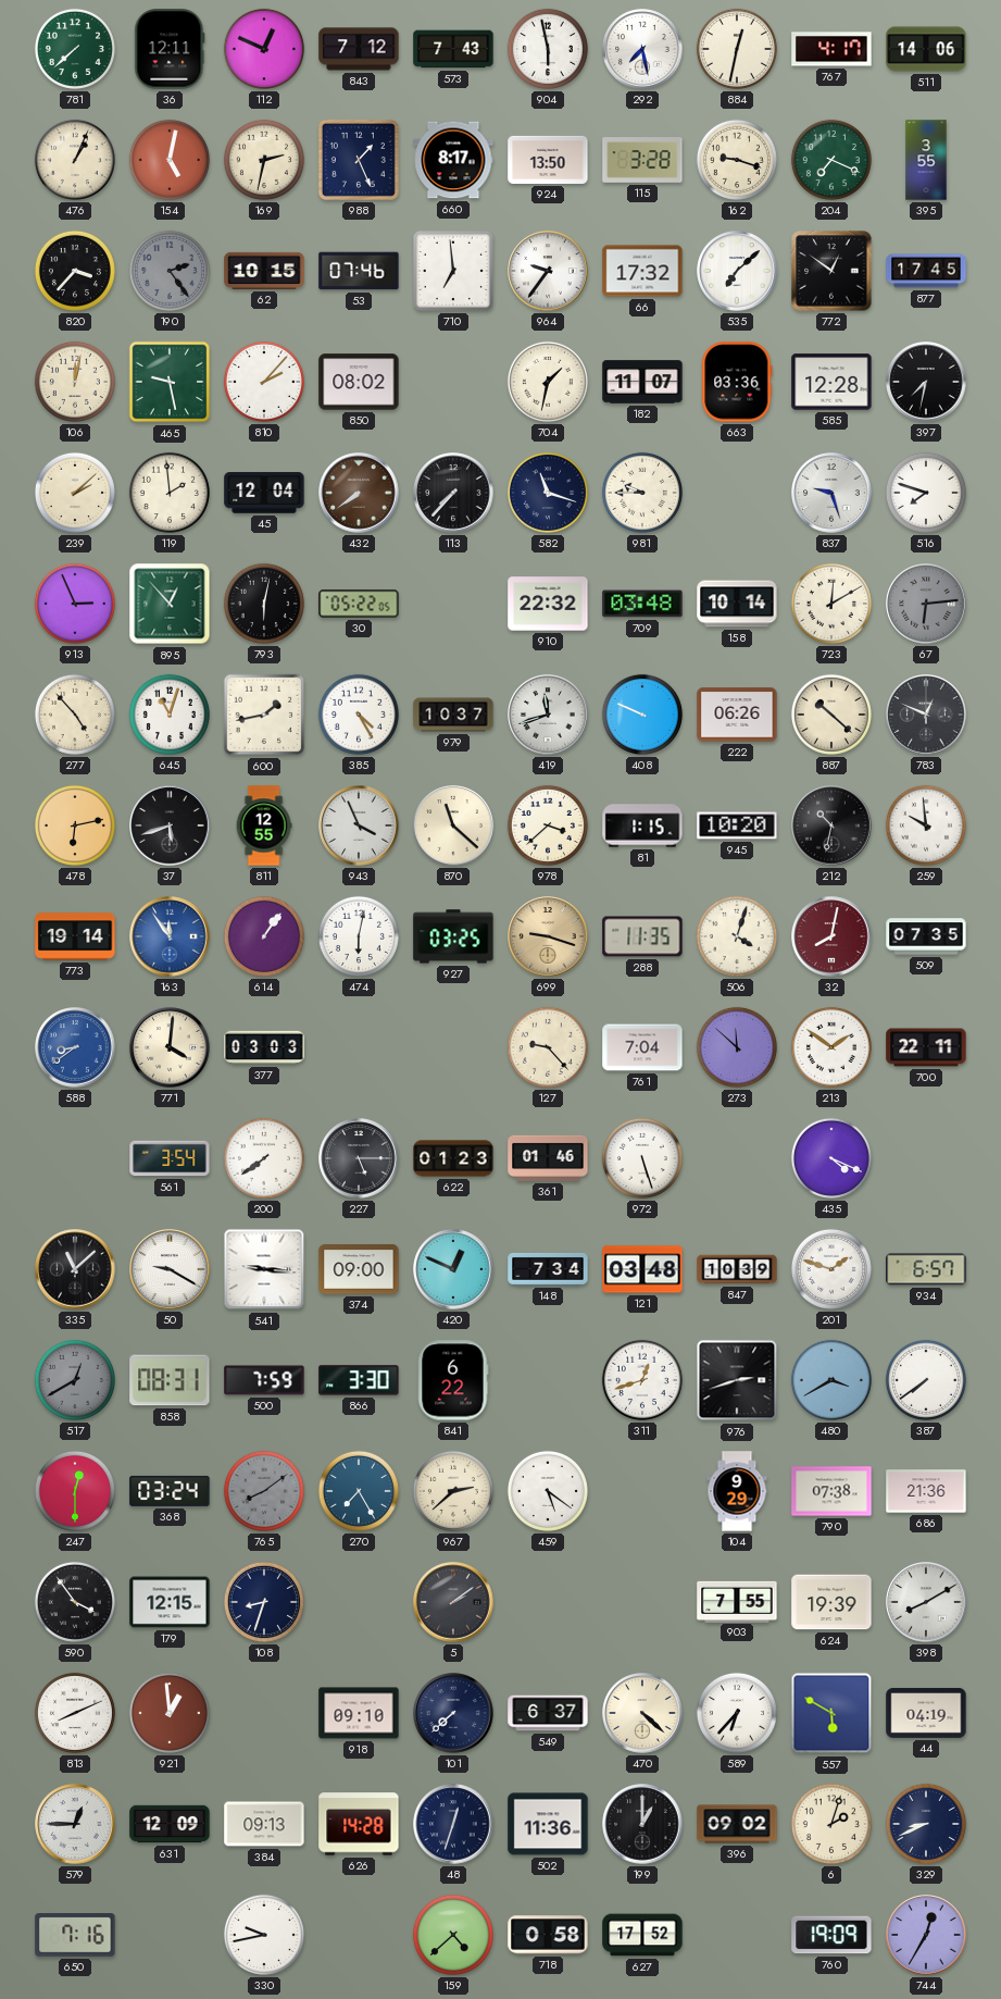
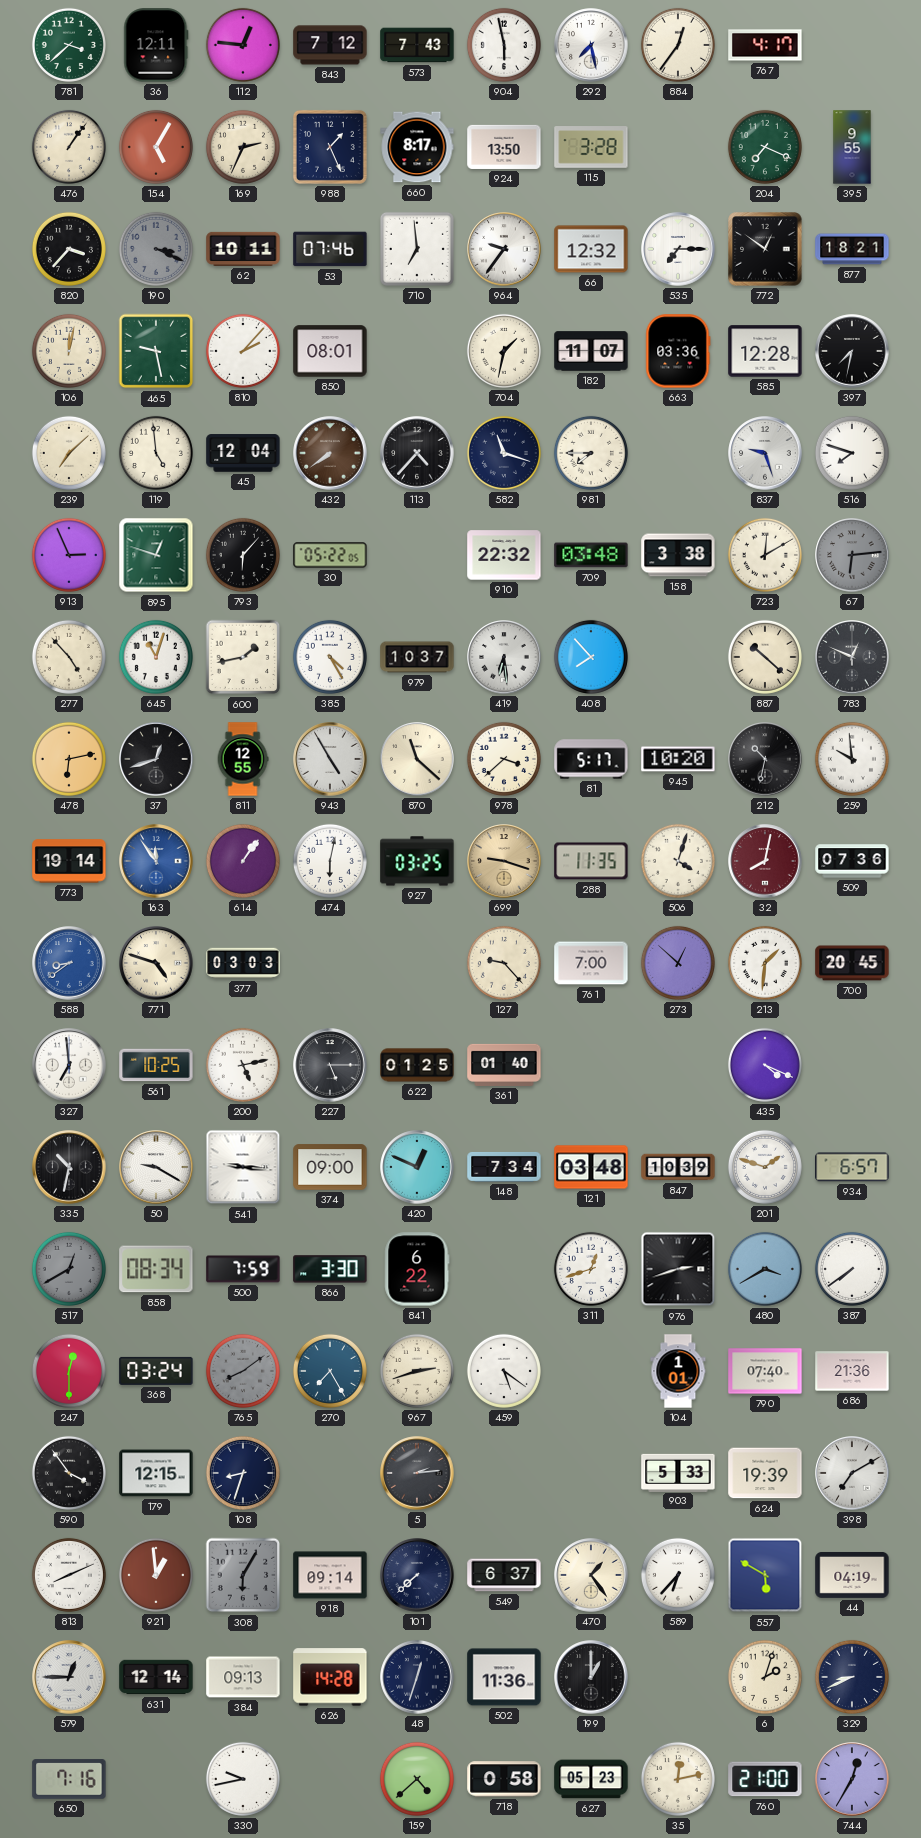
781: 7:38 -> 3:38 (69, 45)
112: 12:49 -> 12:46 (243, 45)
884: 12:32 -> 12:36 (678, 45)
511: 14:06 -> none (926, 49)
476: 1:04 -> 1:06 (69, 147)
154: 5:02 -> 5:05 (156, 147)
169: 2:32 -> 2:34 (243, 147)
162: 9:18 -> none (737, 160)
395: 3:55 -> 9:55 (852, 147)
190: 2:24 -> 3:19 (156, 249)
62: 10:15 -> 10:11 (243, 249)
66: 17:32 -> 12:32 (591, 249)
535: 7:08 -> 7:15 (678, 249)
877: 17:45 -> 18:21 (852, 249)
850: 08:02 -> 08:01 (330, 351)
239: 2:08 -> 7:08 (69, 453)
119: 1:59 -> 4:59 (156, 453)
113: 7:37 -> 4:37 (417, 453)
981: 9:45 -> 7:45 (591, 453)
895: 12:53 -> 12:48 (156, 555)
793: 6:02 -> 6:07 (243, 555)
158: 10:14 -> 3:38 (678, 555)
419: 11:42 -> 6:29 (504, 657)
408: 9:49 -> 7:53 (591, 657)
222: 06:26 -> none (737, 715)
37: 5:42 -> 12:42 (156, 759)
943: 3:56 -> 4:55 (330, 759)
81: 1:15 -> 5:17 (591, 759)
509: 07:35 -> 07:36 (852, 861)
771: 4:01 -> 4:48 (156, 963)
761: 7:04 -> 7:00 (591, 963)
273: 11:52 -> 12:52 (678, 963)
213: 1:51 -> 1:31 (765, 963)
700: 22:11 -> 20:45 (852, 963)
327: none -> 6:59 (69, 1065)
561: 3:54 -> 10:25 (156, 1065)
200: 7:39 -> 5:13 (243, 1065)
622: 01:23 -> 01:25 (417, 1065)
361: 01:46 -> 01:40 (504, 1065)
972: 5:27 -> none (642, 1158)
335: 11:08 -> 10:32 (69, 1167)
858: 08:31 -> 08:34 (156, 1269)
967: 2:38 -> 2:42 (417, 1371)
104: 9:29 -> 1:01 (678, 1371)
790: 07:38 -> 07:40 (765, 1371)
5: 2:09 -> 2:14 (417, 1473)
903: 7:55 -> 5:33 (678, 1472)
398: 8:10 -> 7:10 (852, 1473)
308: none -> 6:05 (243, 1575)
918: 09:10 -> 09:14 (330, 1575)
470: 4:22 -> 1:24 (591, 1575)
631: 12:09 -> 12:14 (156, 1677)
396: 09:02 -> none (737, 1824)
627: 17:52 -> 05:23 (591, 1779)
35: none -> 12:13 (678, 1779)
760: 19:09 -> 21:00 (765, 1779)
